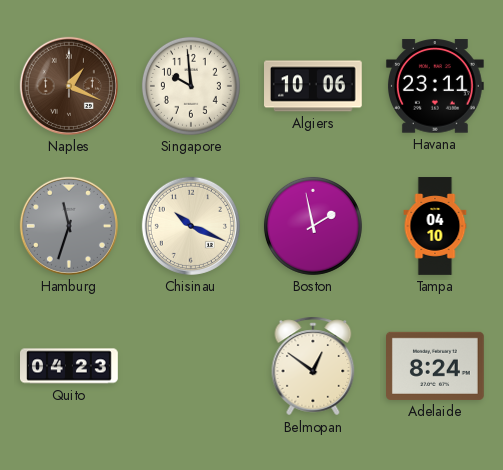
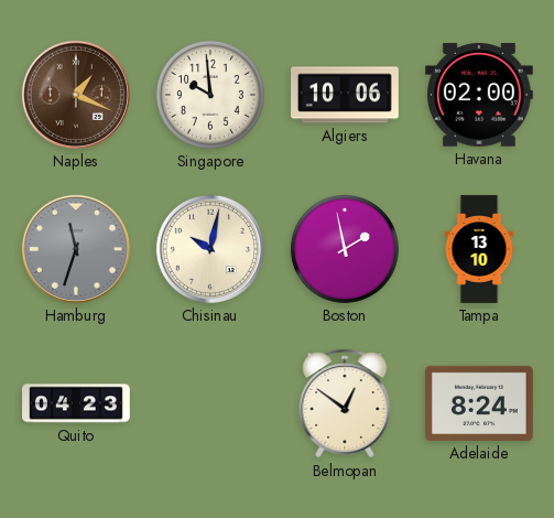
Havana: 23:11 -> 02:00 (479, 95)
Chisinau: 10:19 -> 10:02 (210, 249)
Tampa: 04:10 -> 13:10 (479, 249)
